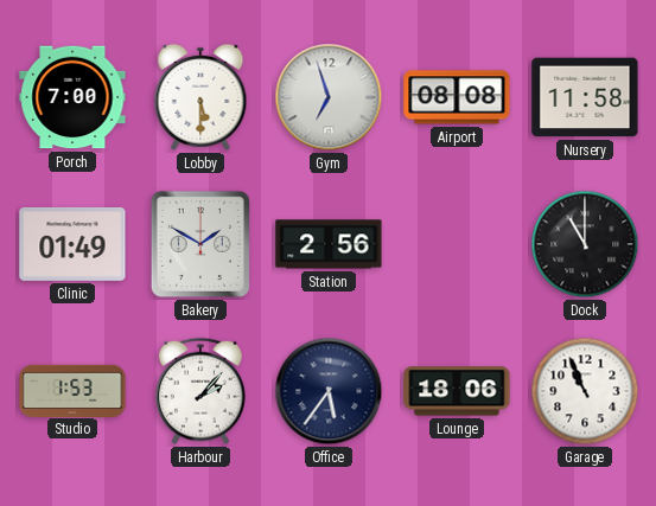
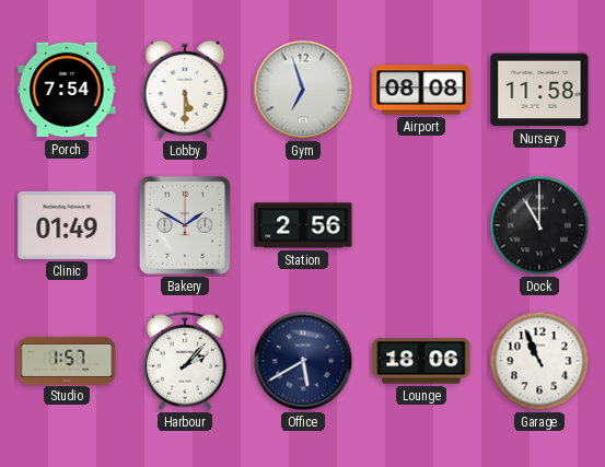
Porch: 7:00 -> 7:54 (67, 90)
Studio: 1:53 -> 1:57 (67, 360)
Office: 5:36 -> 5:40 (303, 361)
